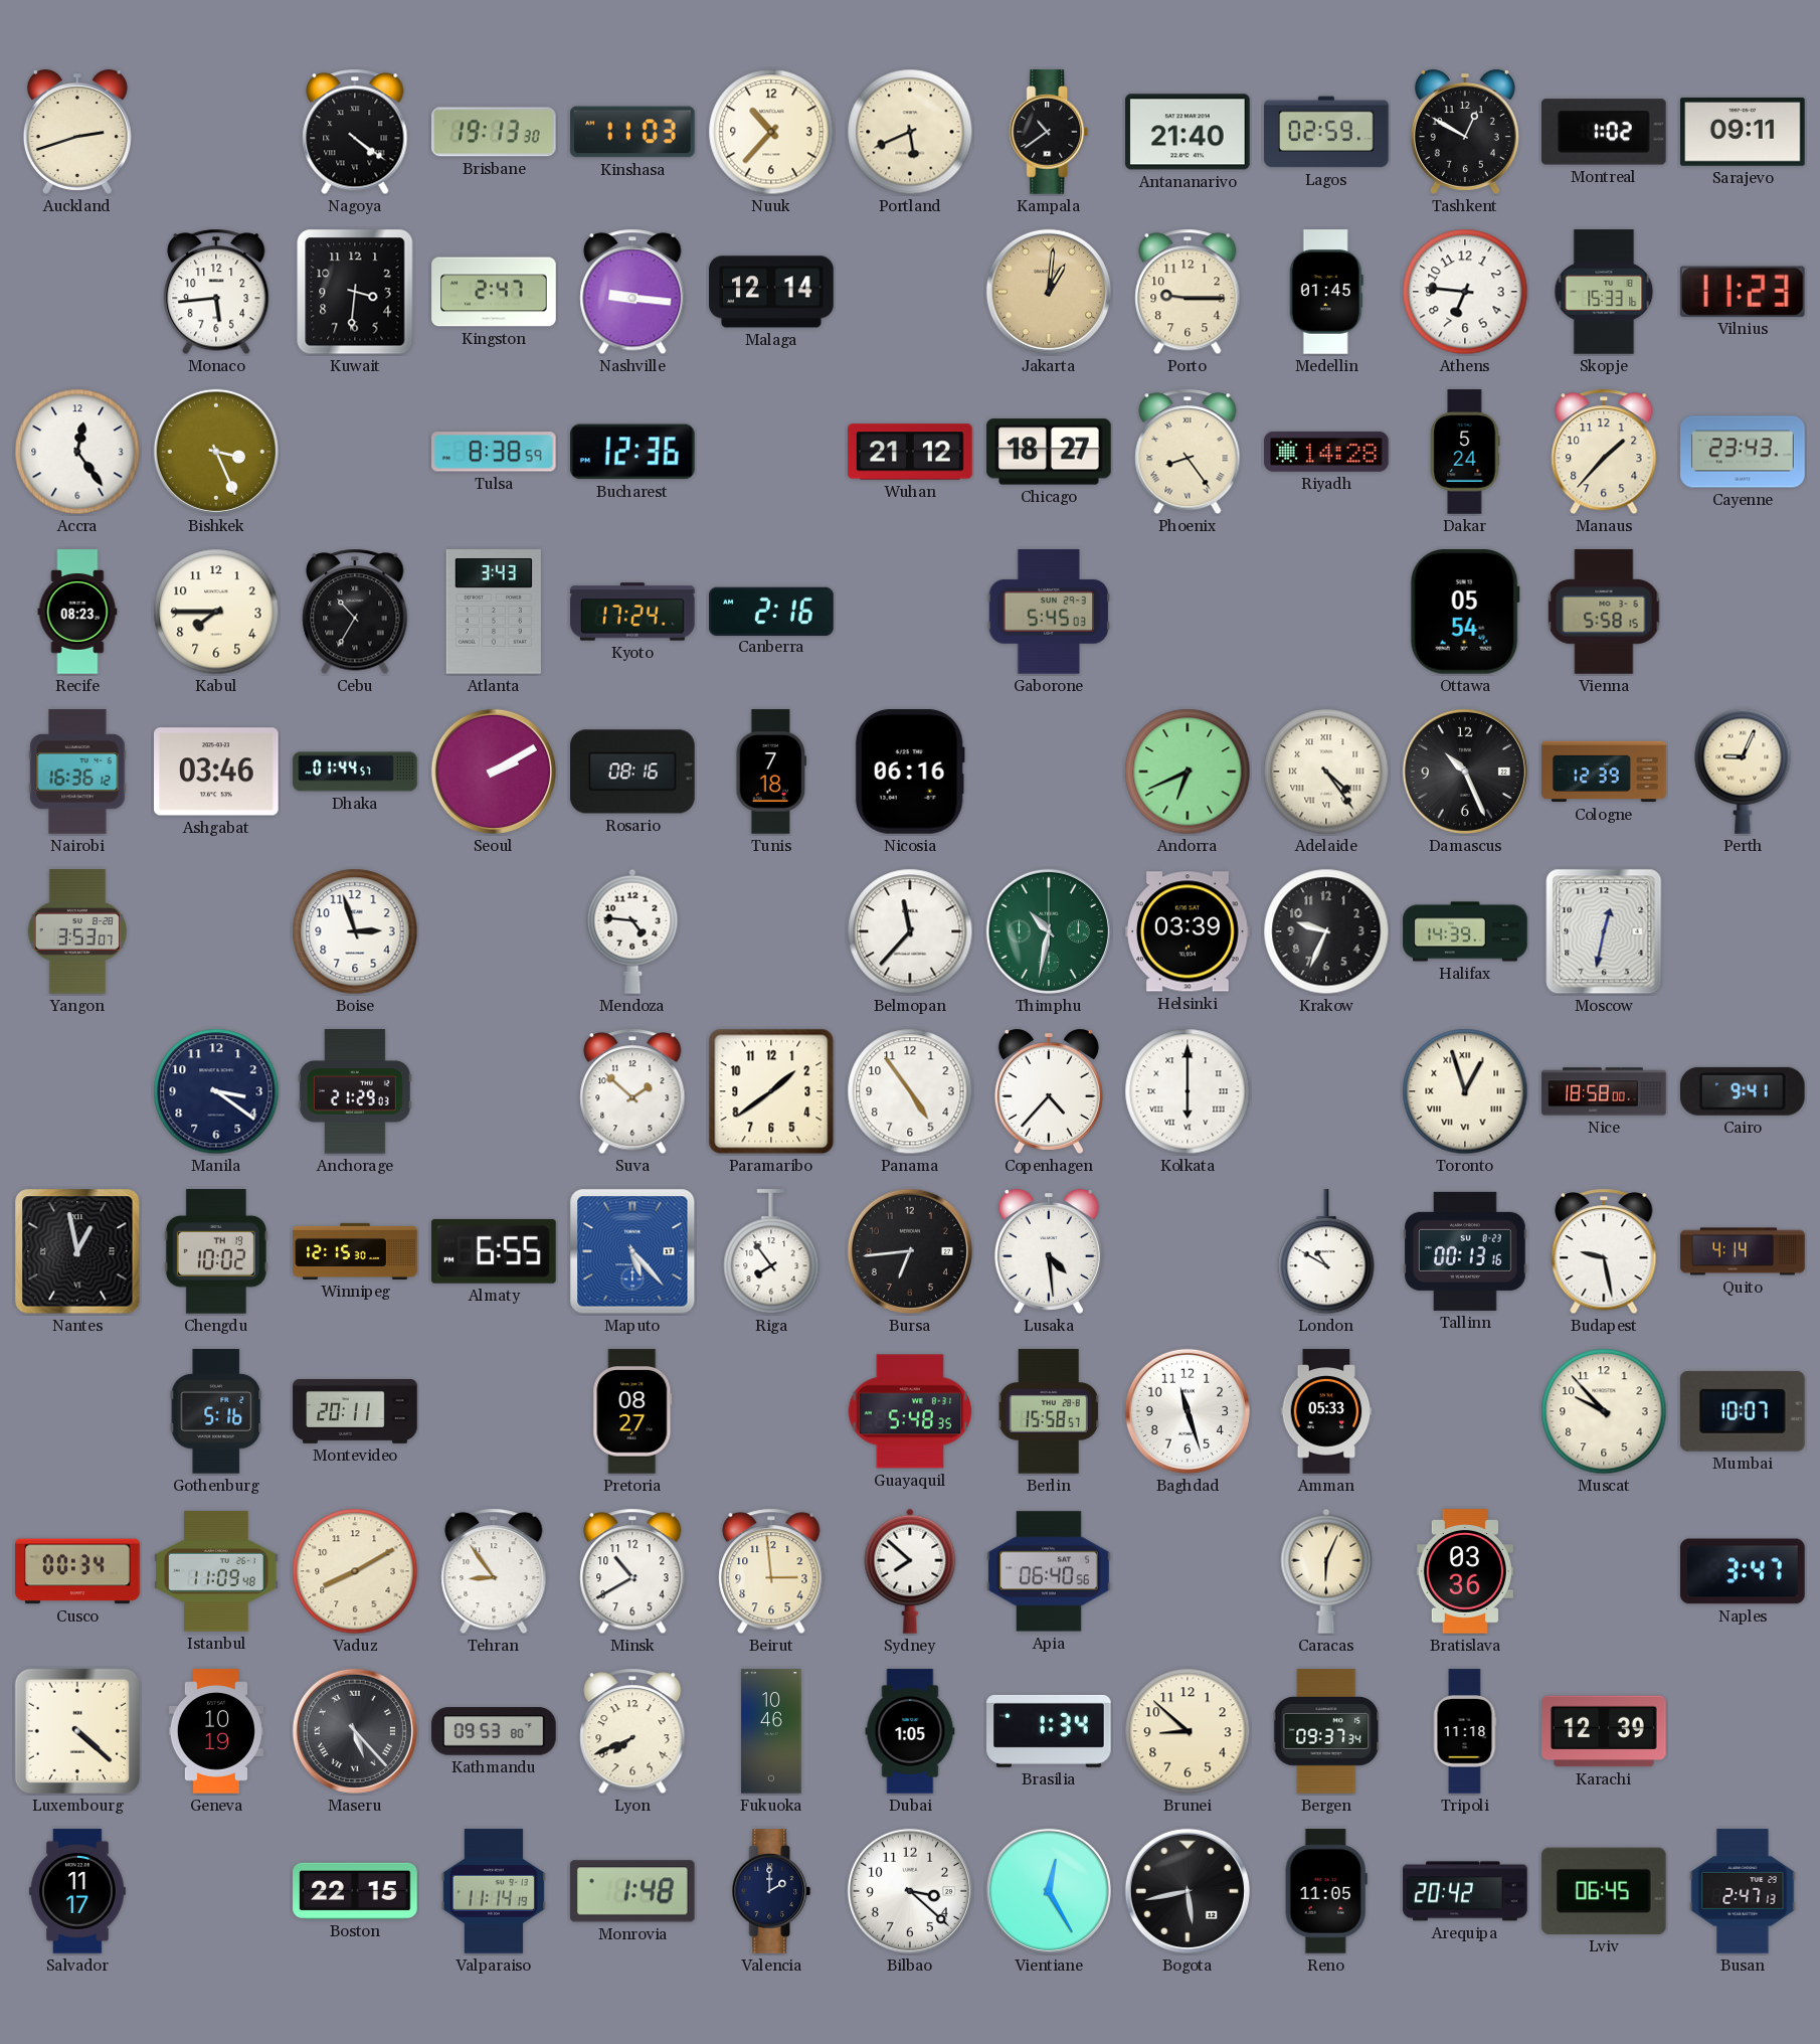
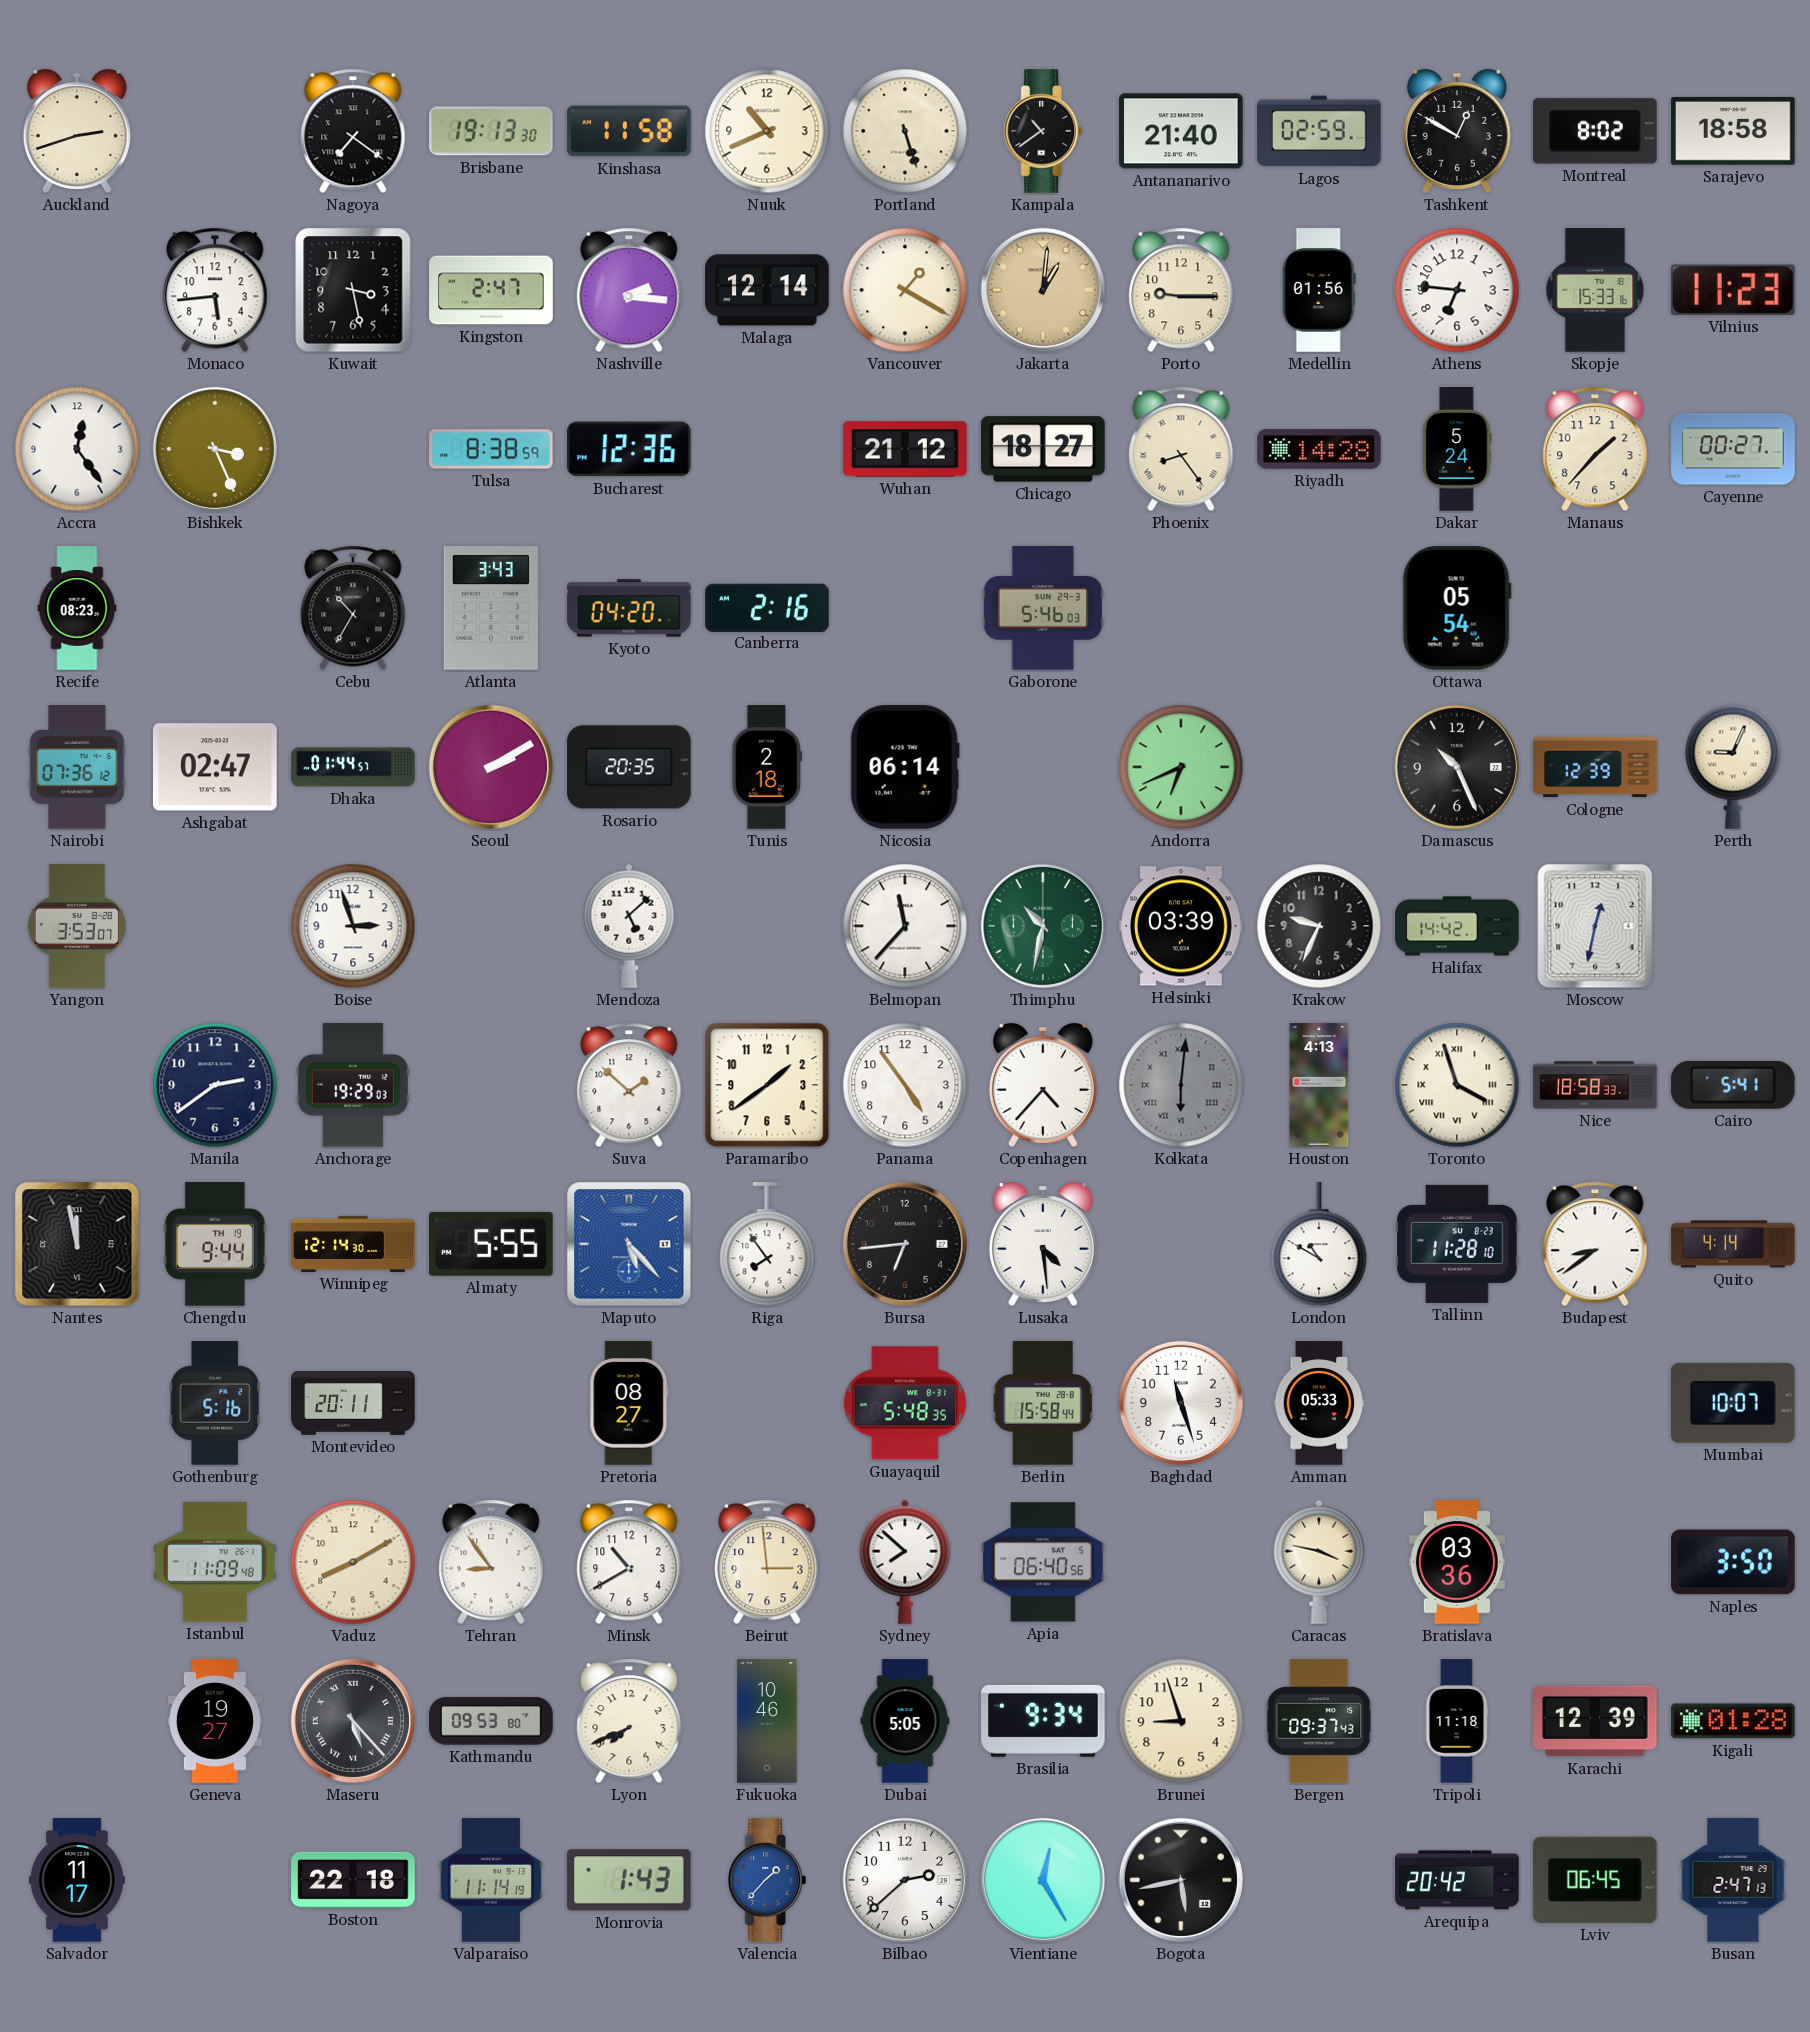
Nagoya: 4:21 -> 7:21 (353, 131)
Kinshasa: 11:03 -> 11:58 (629, 131)
Nuuk: 10:37 -> 10:41 (767, 131)
Portland: 5:41 -> 5:27 (905, 131)
Montreal: 1:02 -> 8:02 (1596, 131)
Sarajevo: 09:11 -> 18:58 (1733, 131)
Kuwait: 3:31 -> 3:28 (353, 290)
Nashville: 9:16 -> 2:16 (629, 290)
Vancouver: none -> 1:20 (905, 290)
Medellin: 01:45 -> 01:56 (1319, 290)
Cayenne: 23:43 -> 00:27 (1733, 449)
Kabul: 7:45 -> none (216, 612)
Kyoto: 17:24 -> 04:20 (629, 608)
Gaborone: 5:45 -> 5:46 (1042, 608)
Vienna: 5:58 -> none (1604, 612)
Nairobi: 16:36 -> 07:36 (77, 767)
Ashgabat: 03:46 -> 02:47 (215, 767)
Rosario: 08:16 -> 20:35 (629, 767)
Tunis: 7:18 -> 2:18 (767, 767)
Nicosia: 06:16 -> 06:14 (905, 767)
Adelaide: 4:24 -> none (1326, 772)
Mendoza: 4:46 -> 5:08 (629, 926)
Halifax: 14:39 -> 14:42 (1457, 926)
Manila: 3:21 -> 2:39 (215, 1085)
Anchorage: 21:29 -> 19:29 (353, 1085)
Kolkata: 6:00 -> 6:01 (1181, 1085)
Kolkata dial: white -> grey (1181, 1085)
Houston: none -> 4:13 (1319, 1085)
Toronto: 12:57 -> 3:57 (1457, 1085)
Nice: 18:58:00 -> 18:58:33 (1595, 1085)
Cairo: 9:41 -> 5:41 (1733, 1085)
Nantes: 12:58 -> 11:58 (77, 1244)
Chengdu: 10:02 -> 9:44 (215, 1244)
Winnipeg: 12:15 -> 12:14 (353, 1244)
Almaty: 6:55 -> 5:55 (491, 1244)
Tallinn: 00:13 -> 11:28 (1457, 1244)
Budapest: 9:28 -> 8:39 (1595, 1244)
Berlin: 15:58:57 -> 15:58:44 (1043, 1403)
Muscat: 9:53 -> none (1604, 1411)
Cusco: 00:34 -> none (77, 1571)
Caracas: 6:04 -> 3:47 (1319, 1562)
Naples: 3:47 -> 3:50 (1733, 1562)
Luxembourg: 4:22 -> none (77, 1731)
Geneva: 10:19 -> 19:27 (215, 1721)
Dubai: 1:05 -> 5:05 (905, 1721)
Brasilia: 1:34 -> 9:34 (1043, 1721)
Brunei: 8:52 -> 8:57 (1181, 1721)
Bergen: 09:37:34 -> 09:37:43 (1319, 1721)
Kigali: none -> 01:28 (1733, 1721)
Boston: 22:15 -> 22:18 (353, 1880)
Monrovia: 1:48 -> 1:43 (629, 1880)
Valencia: 2:00 -> 1:37 (767, 1880)
Valencia dial: navy -> blue (767, 1880)
Bilbao: 3:22 -> 2:38 (905, 1880)
Reno: 11:05 -> none (1326, 1891)
